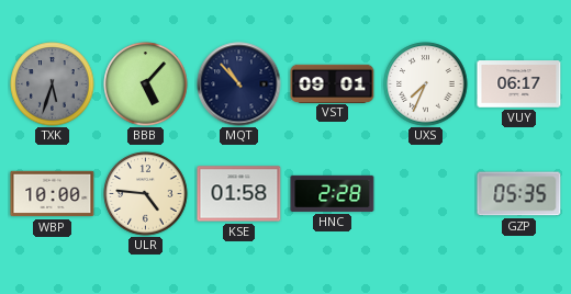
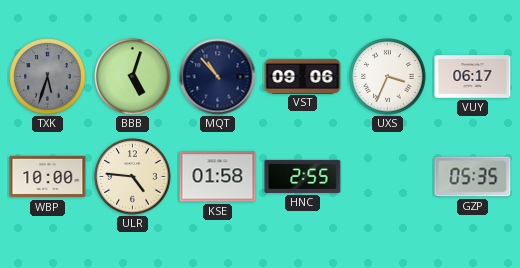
BBB: 5:07 -> 5:03 (133, 77)
VST: 09:01 -> 09:06 (303, 76)
UXS: 7:34 -> 3:34 (388, 77)
HNC: 2:28 -> 2:55 (303, 176)
